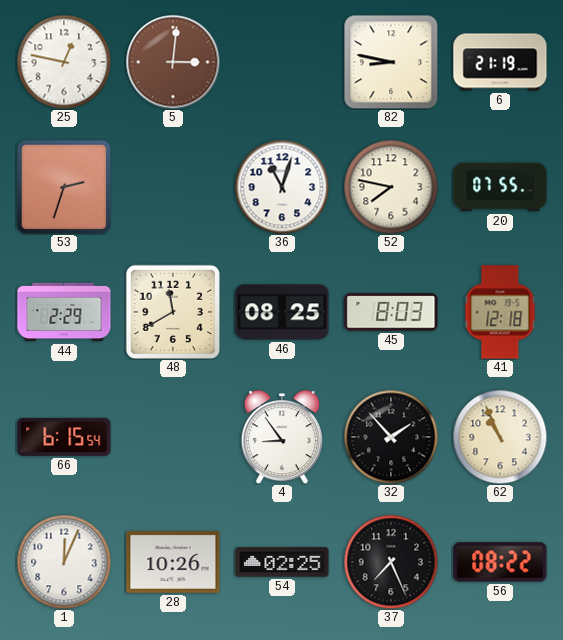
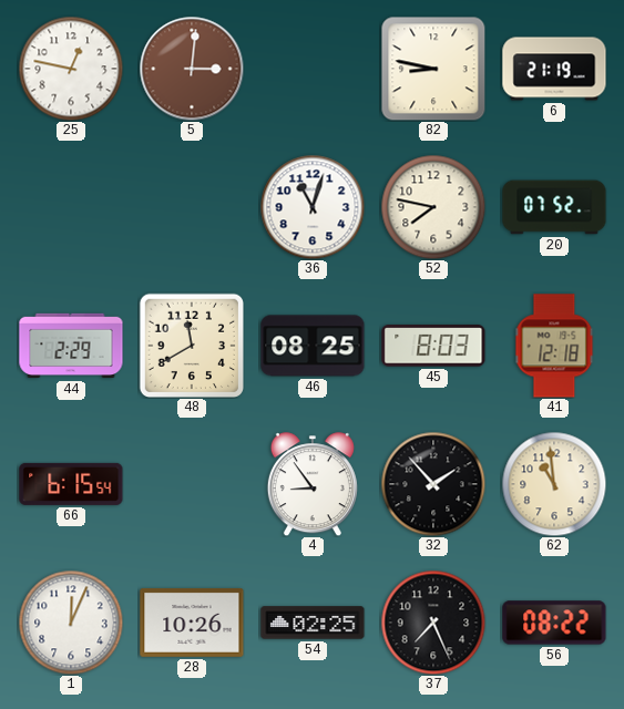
53: 2:33 -> none (63, 186)
20: 07:55 -> 07:52 (554, 207)
62: 10:56 -> 10:59 (554, 484)
